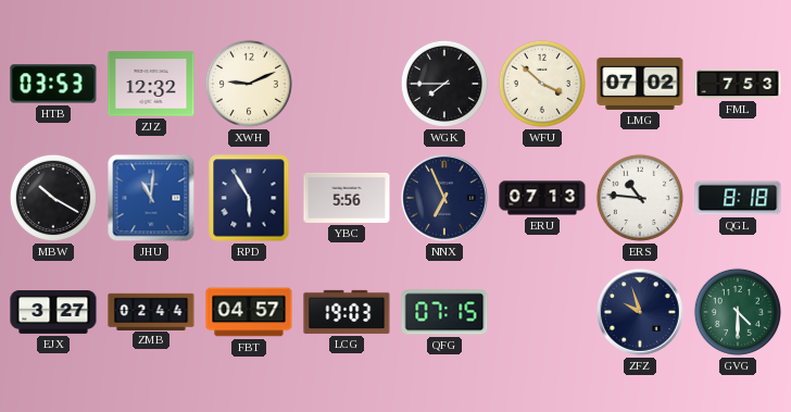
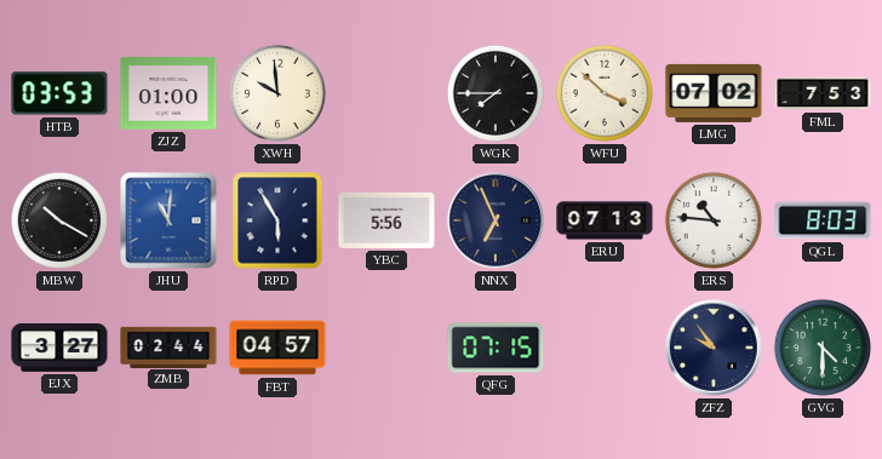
ZJZ: 12:32 -> 01:00 (168, 93)
XWH: 9:11 -> 9:59 (277, 93)
QGL: 8:18 -> 8:03 (823, 220)
LCG: 19:03 -> none (347, 312)
ZFZ: 9:57 -> 9:54 (715, 349)
